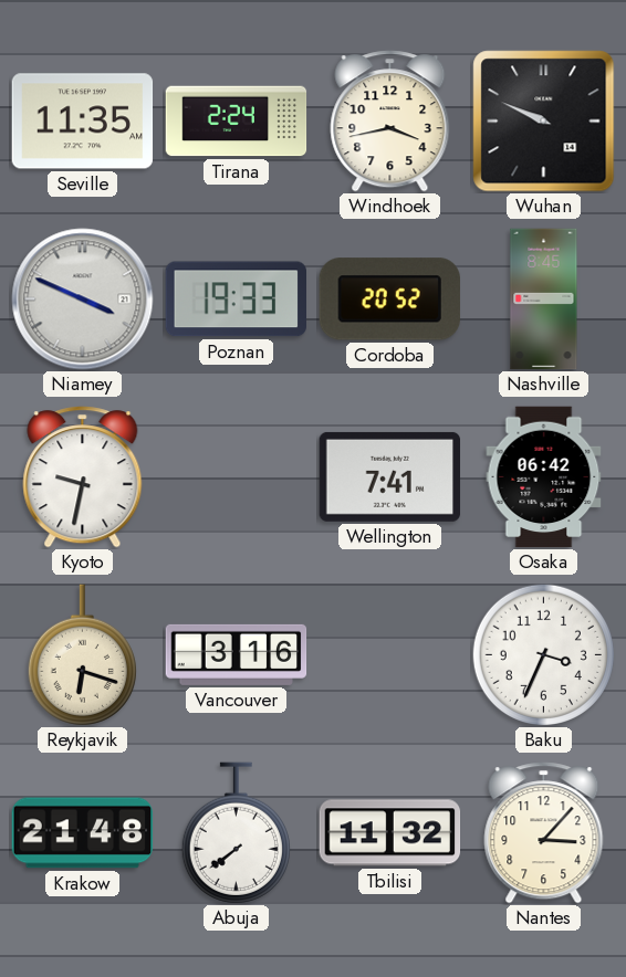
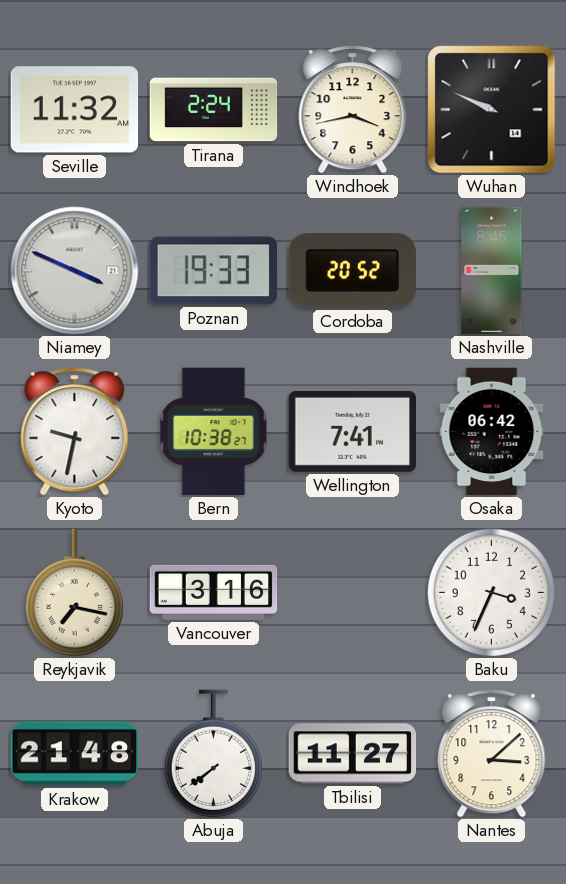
Seville: 11:35 -> 11:32 (75, 110)
Bern: none -> 10:38 (214, 432)
Reykjavik: 6:18 -> 7:17 (74, 593)
Tbilisi: 11:32 -> 11:27 (353, 754)
Nantes: 3:07 -> 3:08 (492, 754)
